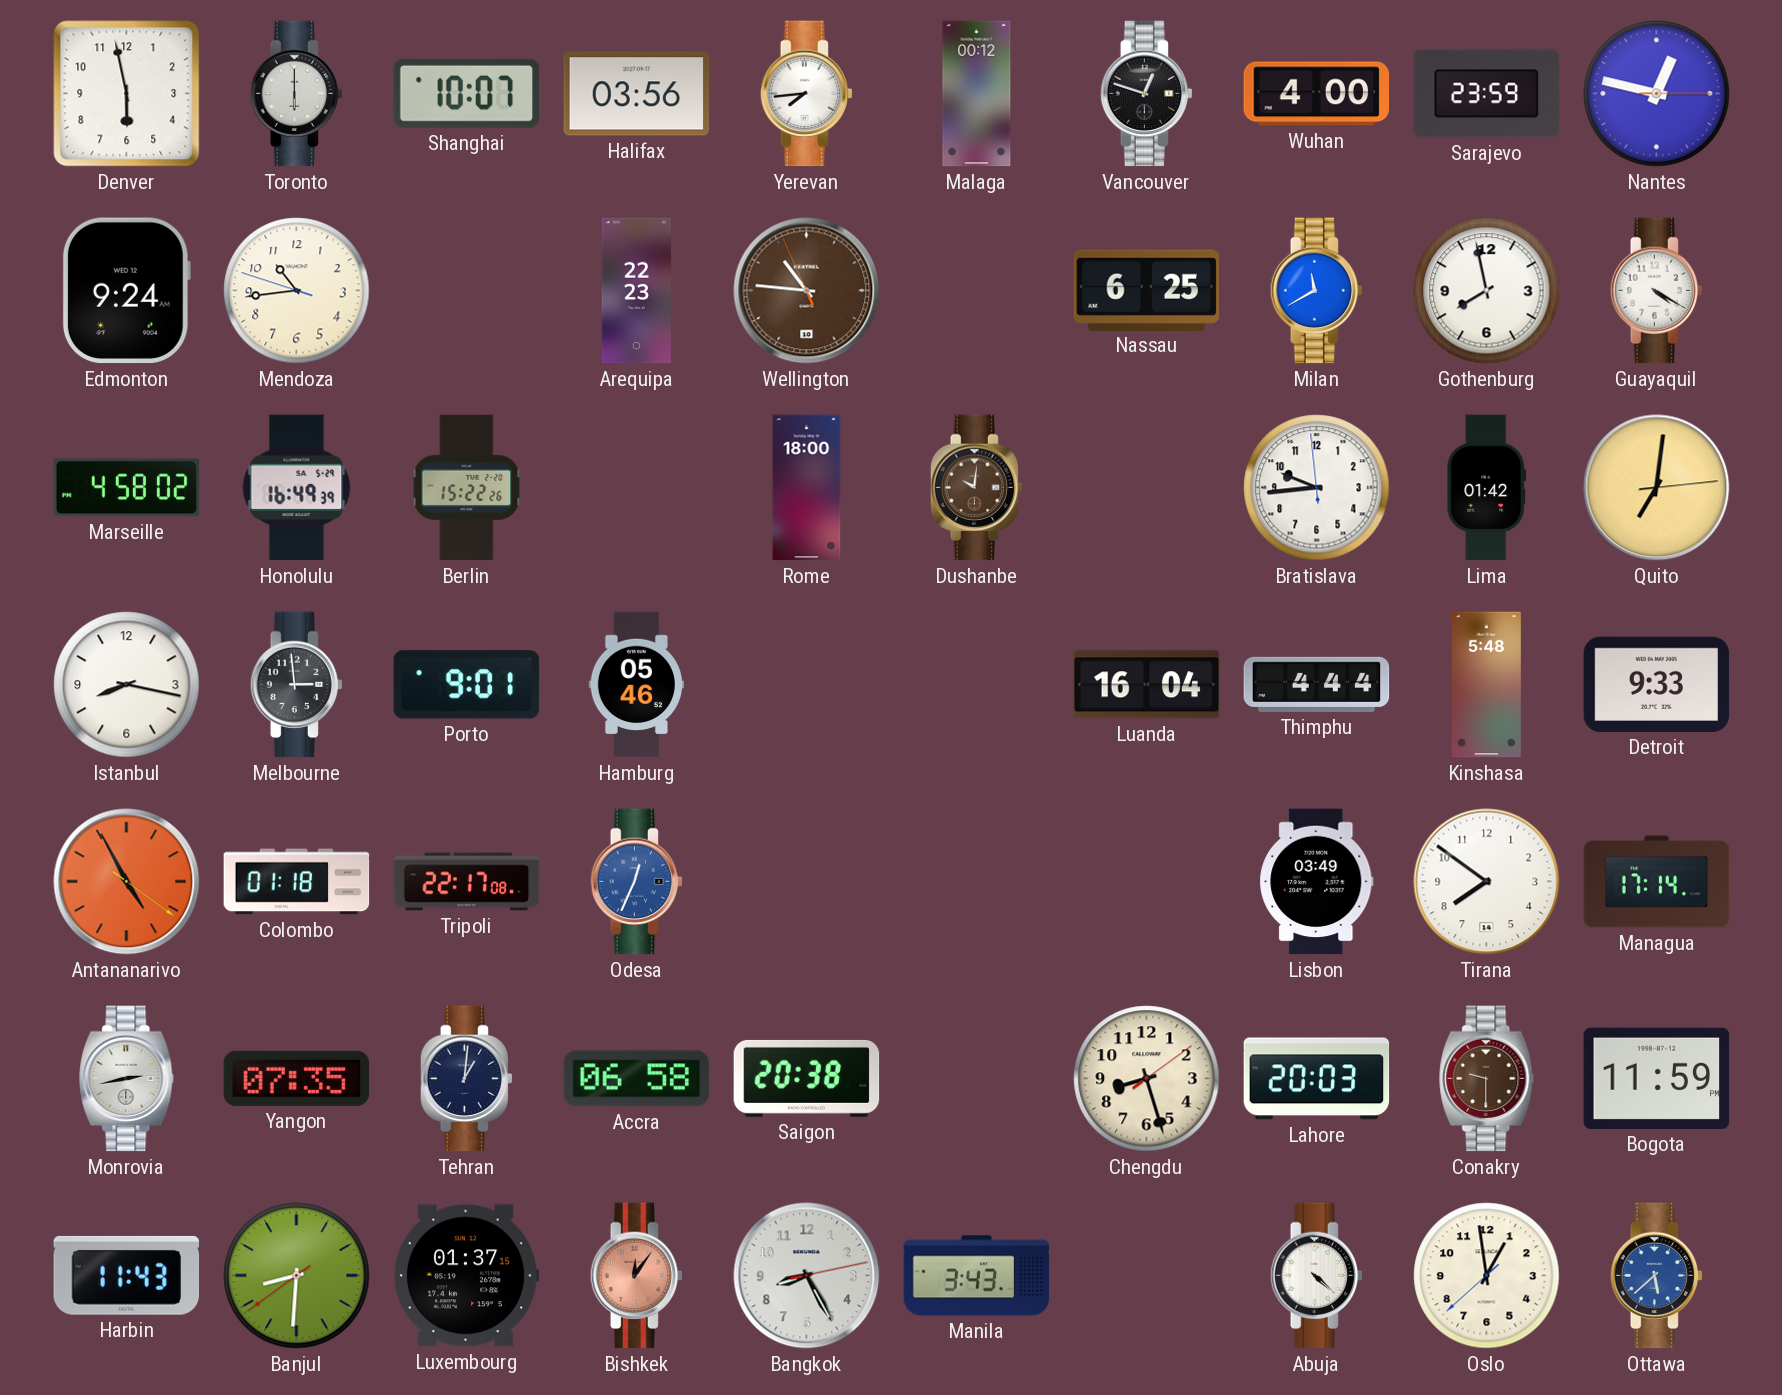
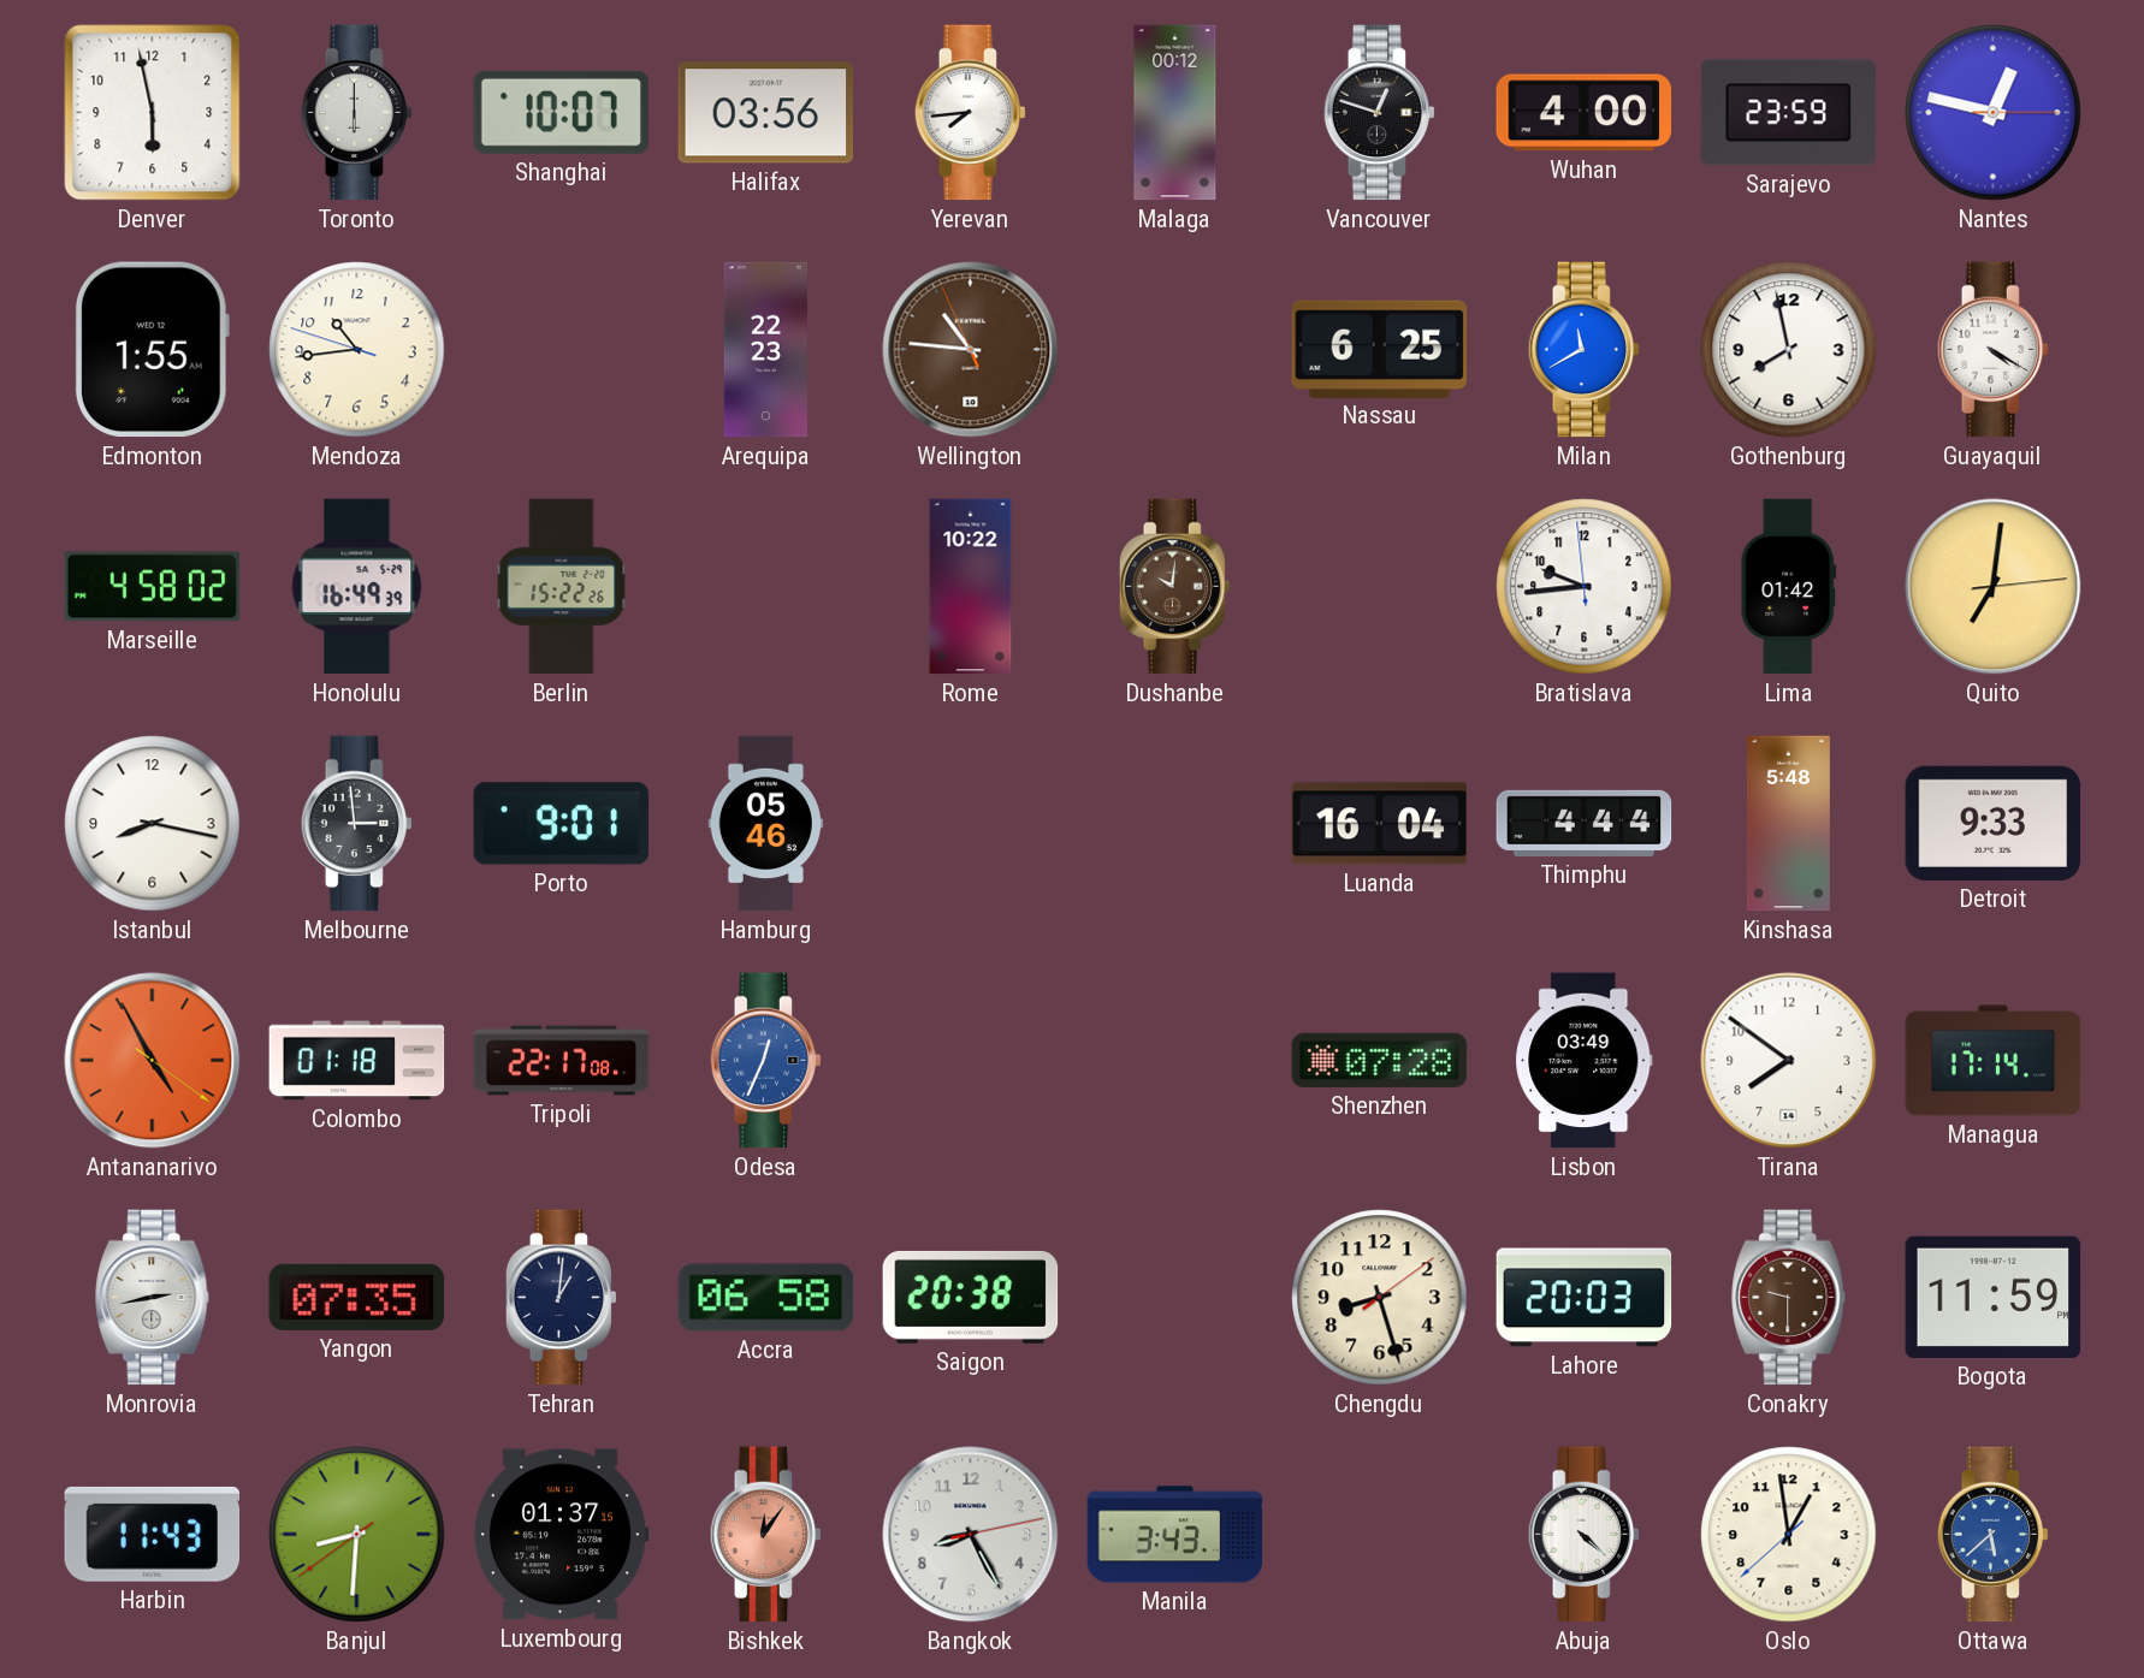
Edmonton: 9:24 -> 1:55 (152, 350)
Rome: 18:00 -> 10:22 (971, 587)
Shenzhen: none -> 07:28 (1380, 1060)
